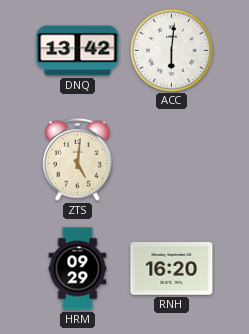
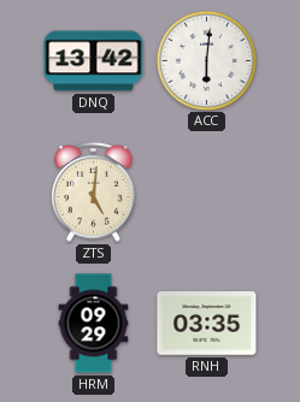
RNH: 16:20 -> 03:35 (207, 324)
